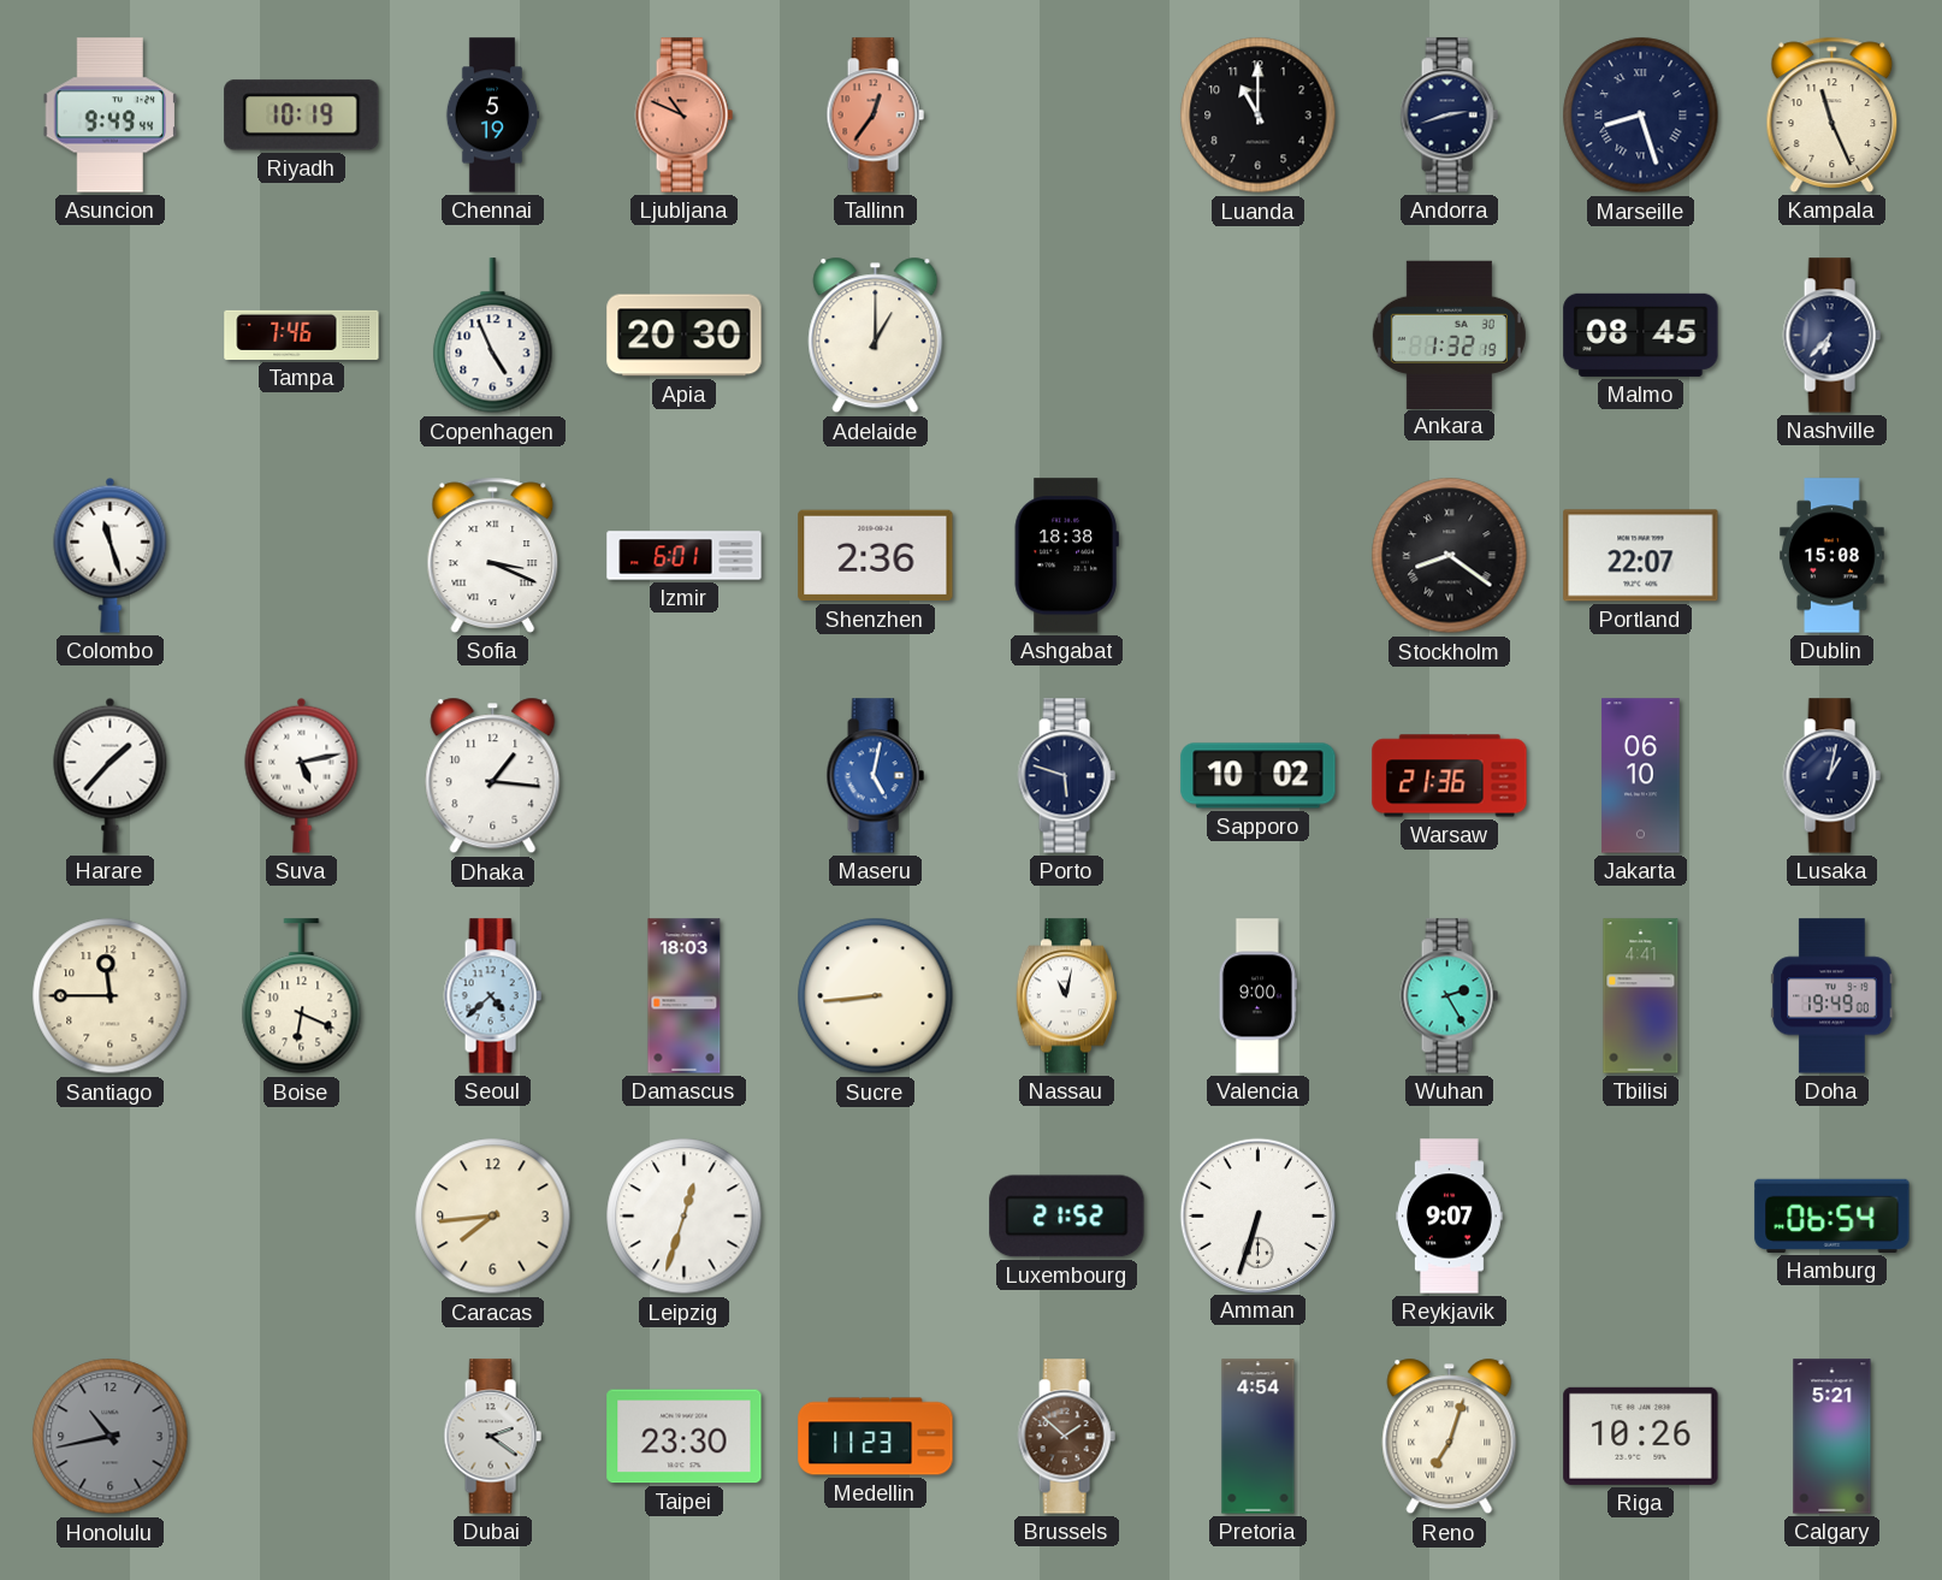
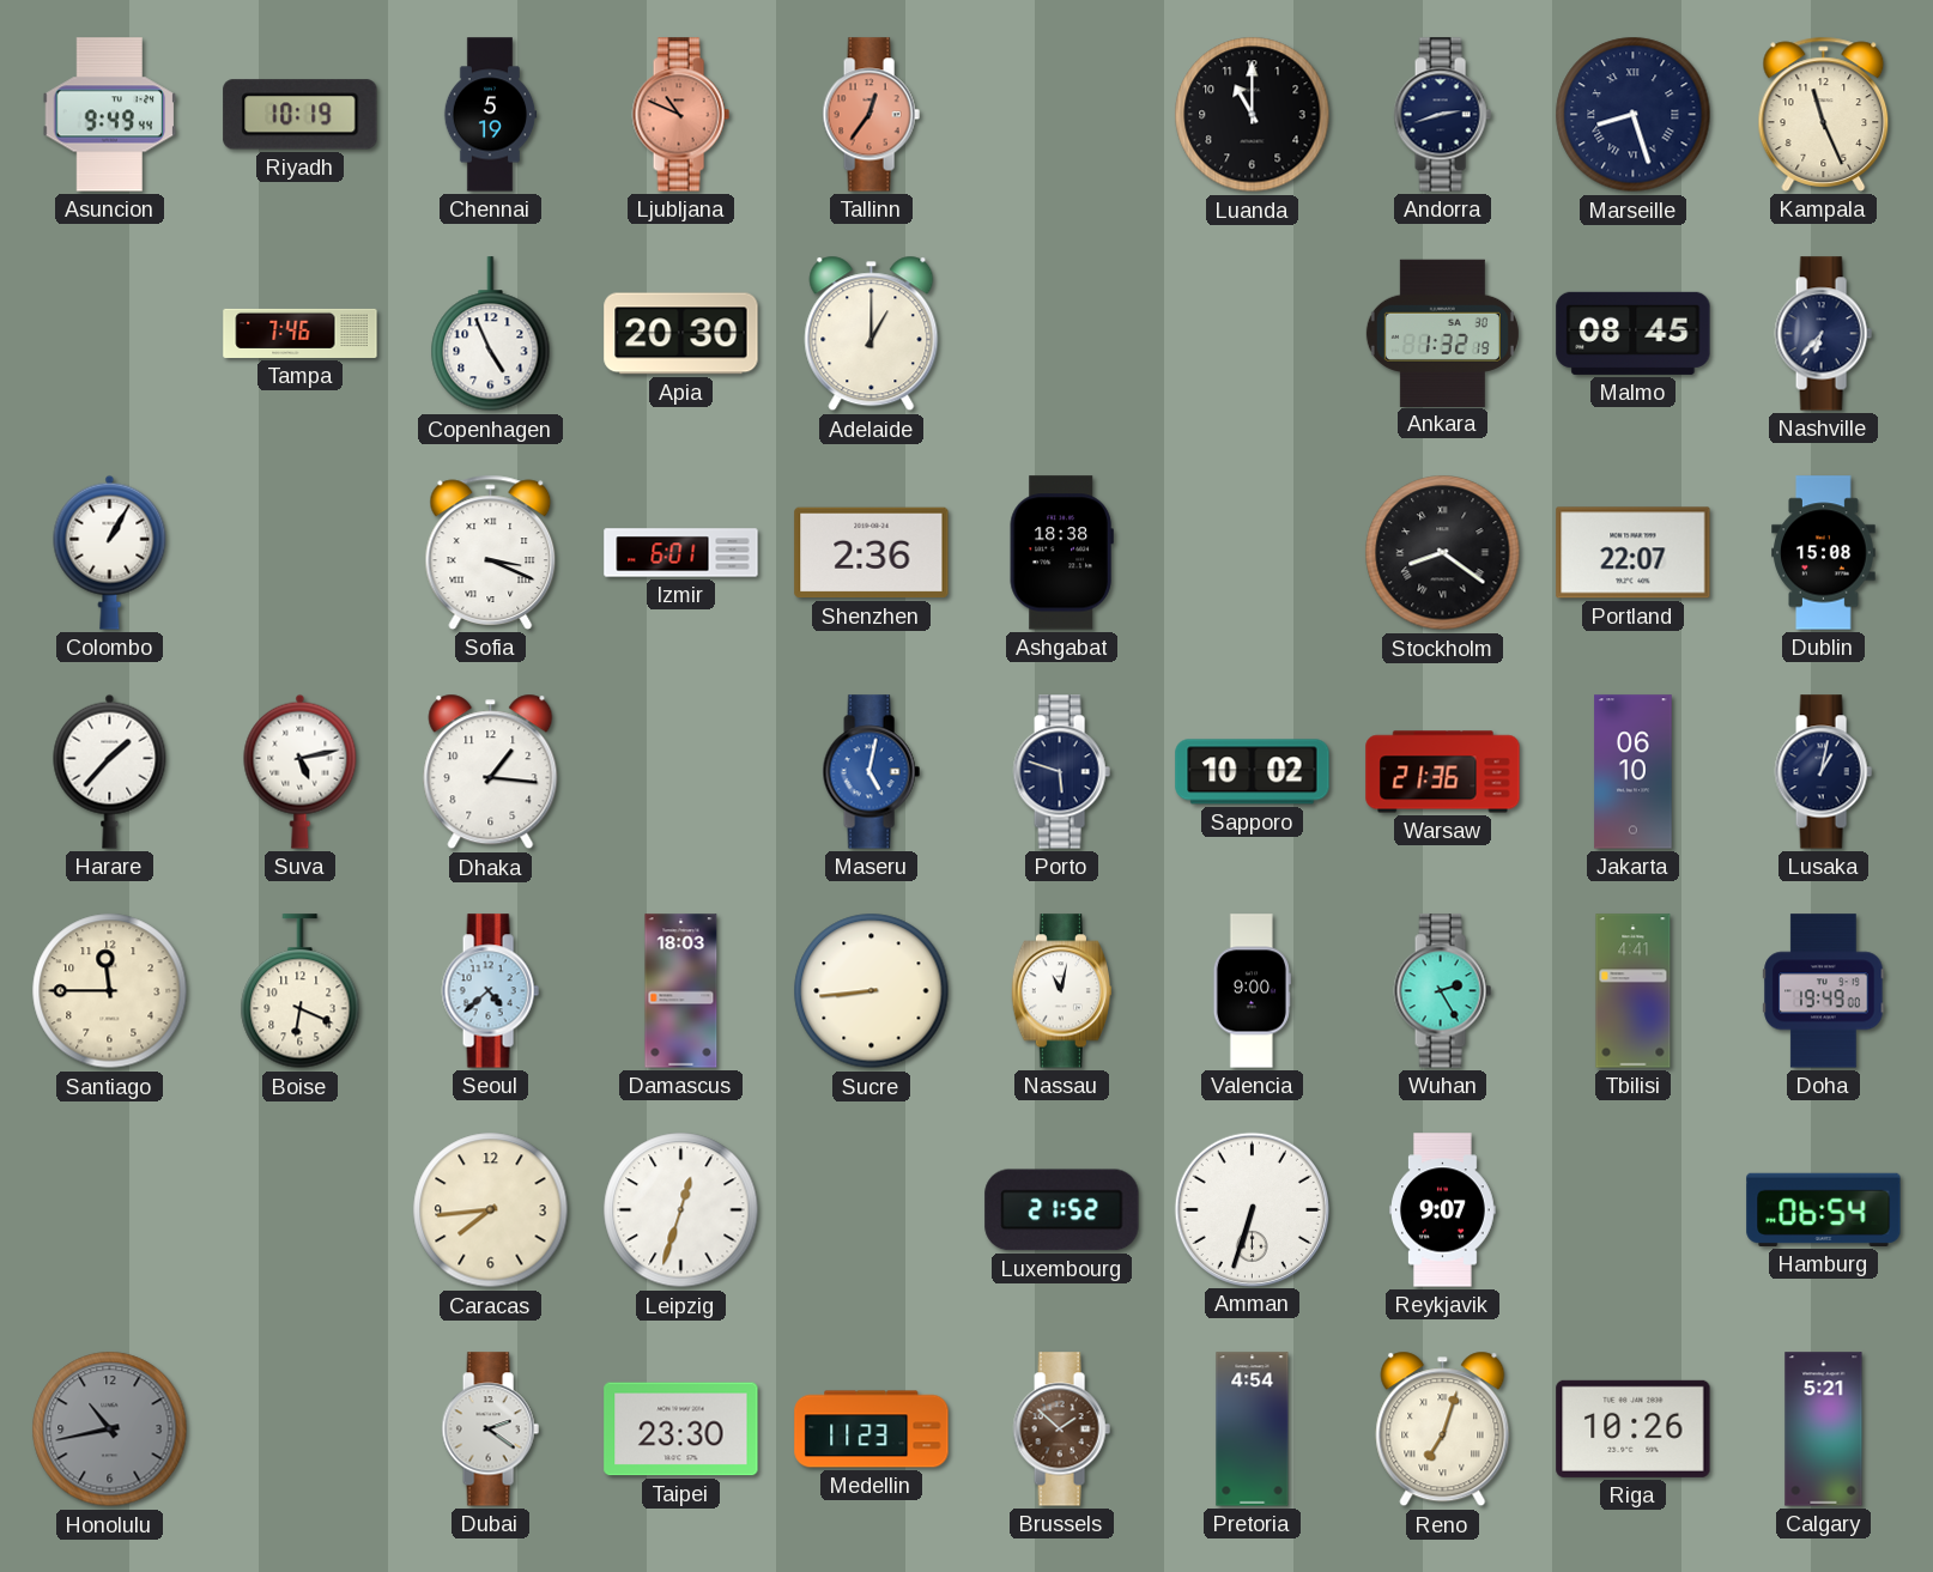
Colombo: 11:27 -> 1:05 (110, 552)
